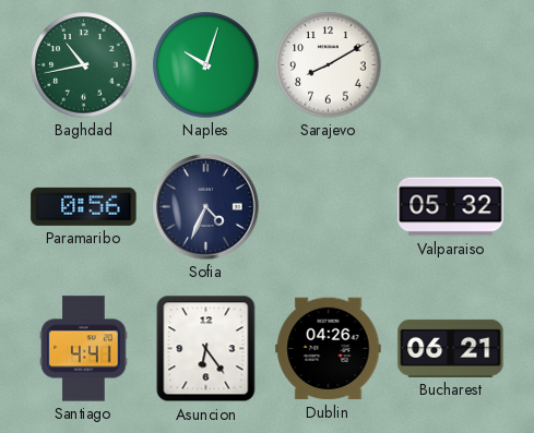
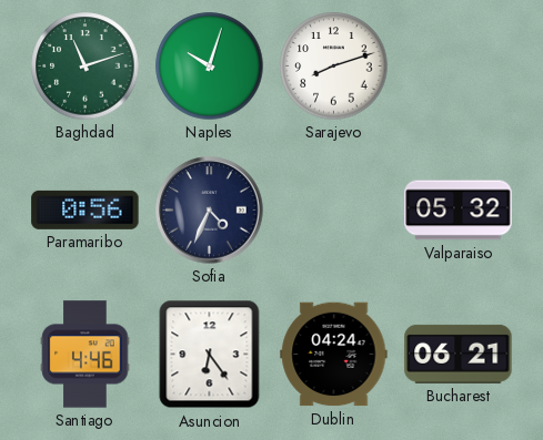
Baghdad: 10:43 -> 11:12 (86, 66)
Sarajevo: 8:10 -> 8:12 (334, 66)
Santiago: 4:41 -> 4:46 (86, 355)
Dublin: 04:26 -> 04:24 (334, 355)
